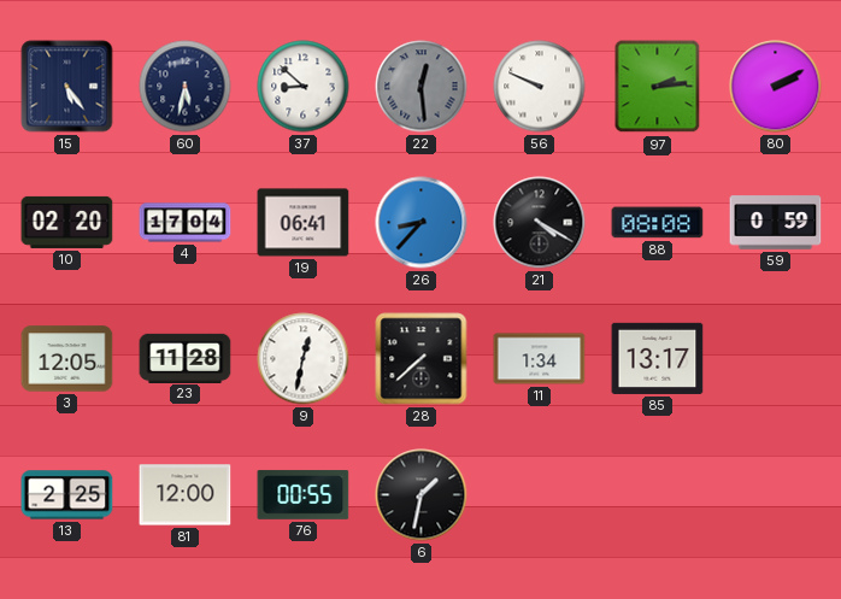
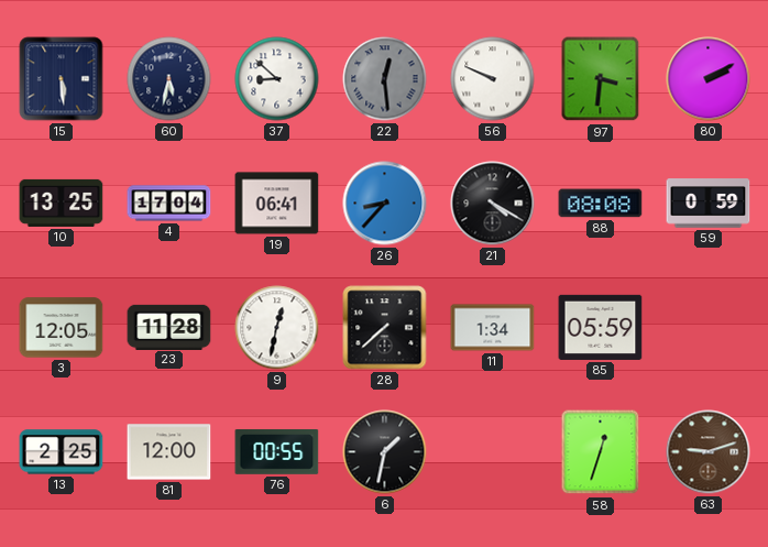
15: 5:24 -> 5:29 (62, 79)
97: 2:14 -> 3:31 (601, 79)
10: 02:20 -> 13:25 (62, 203)
85: 13:17 -> 05:59 (601, 327)
58: none -> 12:33 (601, 452)
63: none -> 9:12 (709, 452)
